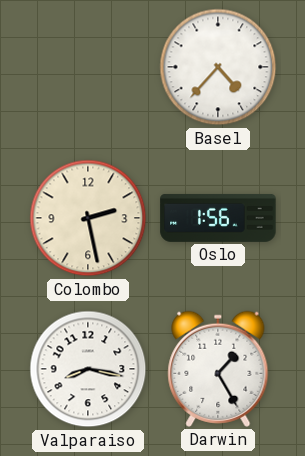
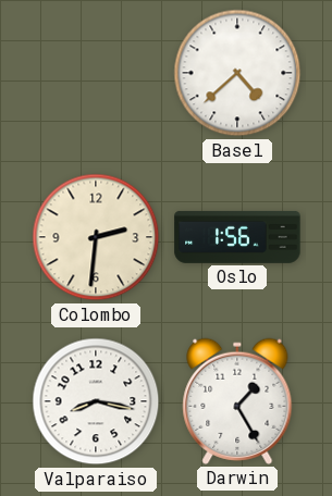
Basel: 4:37 -> 4:38 (237, 73)
Colombo: 2:28 -> 2:31 (96, 237)
